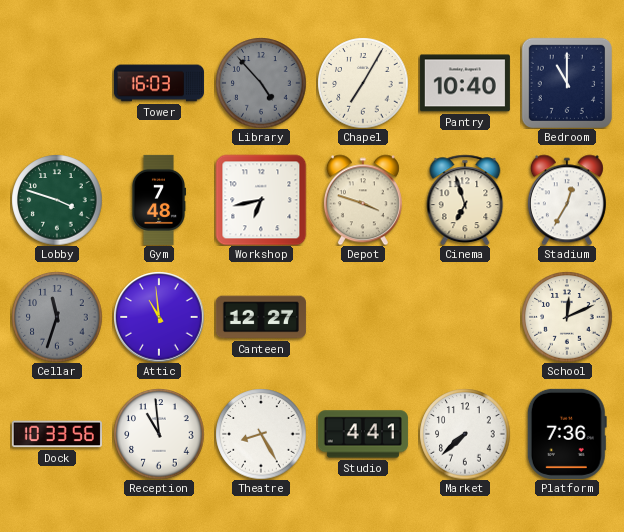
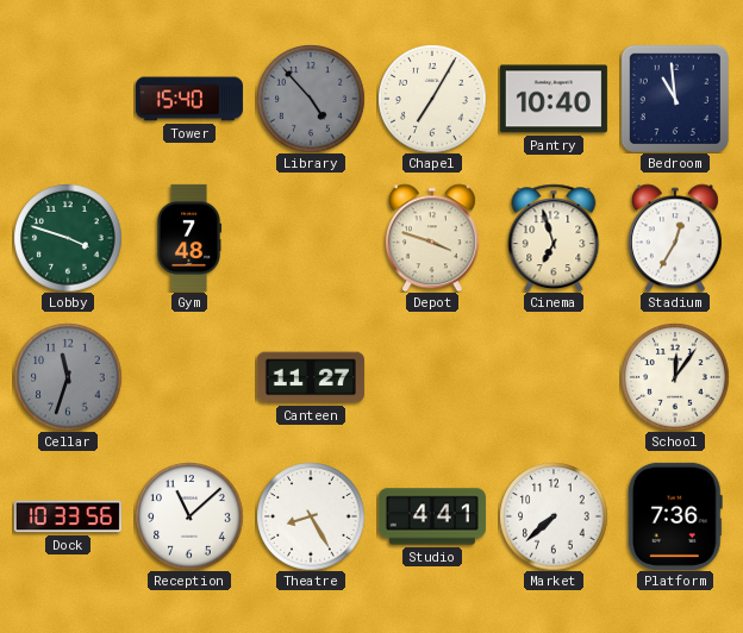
Tower: 16:03 -> 15:40 (189, 99)
Bedroom: 11:00 -> 10:59 (675, 99)
Workshop: 6:43 -> none (261, 200)
Attic: 10:59 -> none (159, 317)
Canteen: 12:27 -> 11:27 (311, 377)
School: 12:11 -> 12:06 (675, 377)
Reception: 10:59 -> 11:08 (189, 516)
